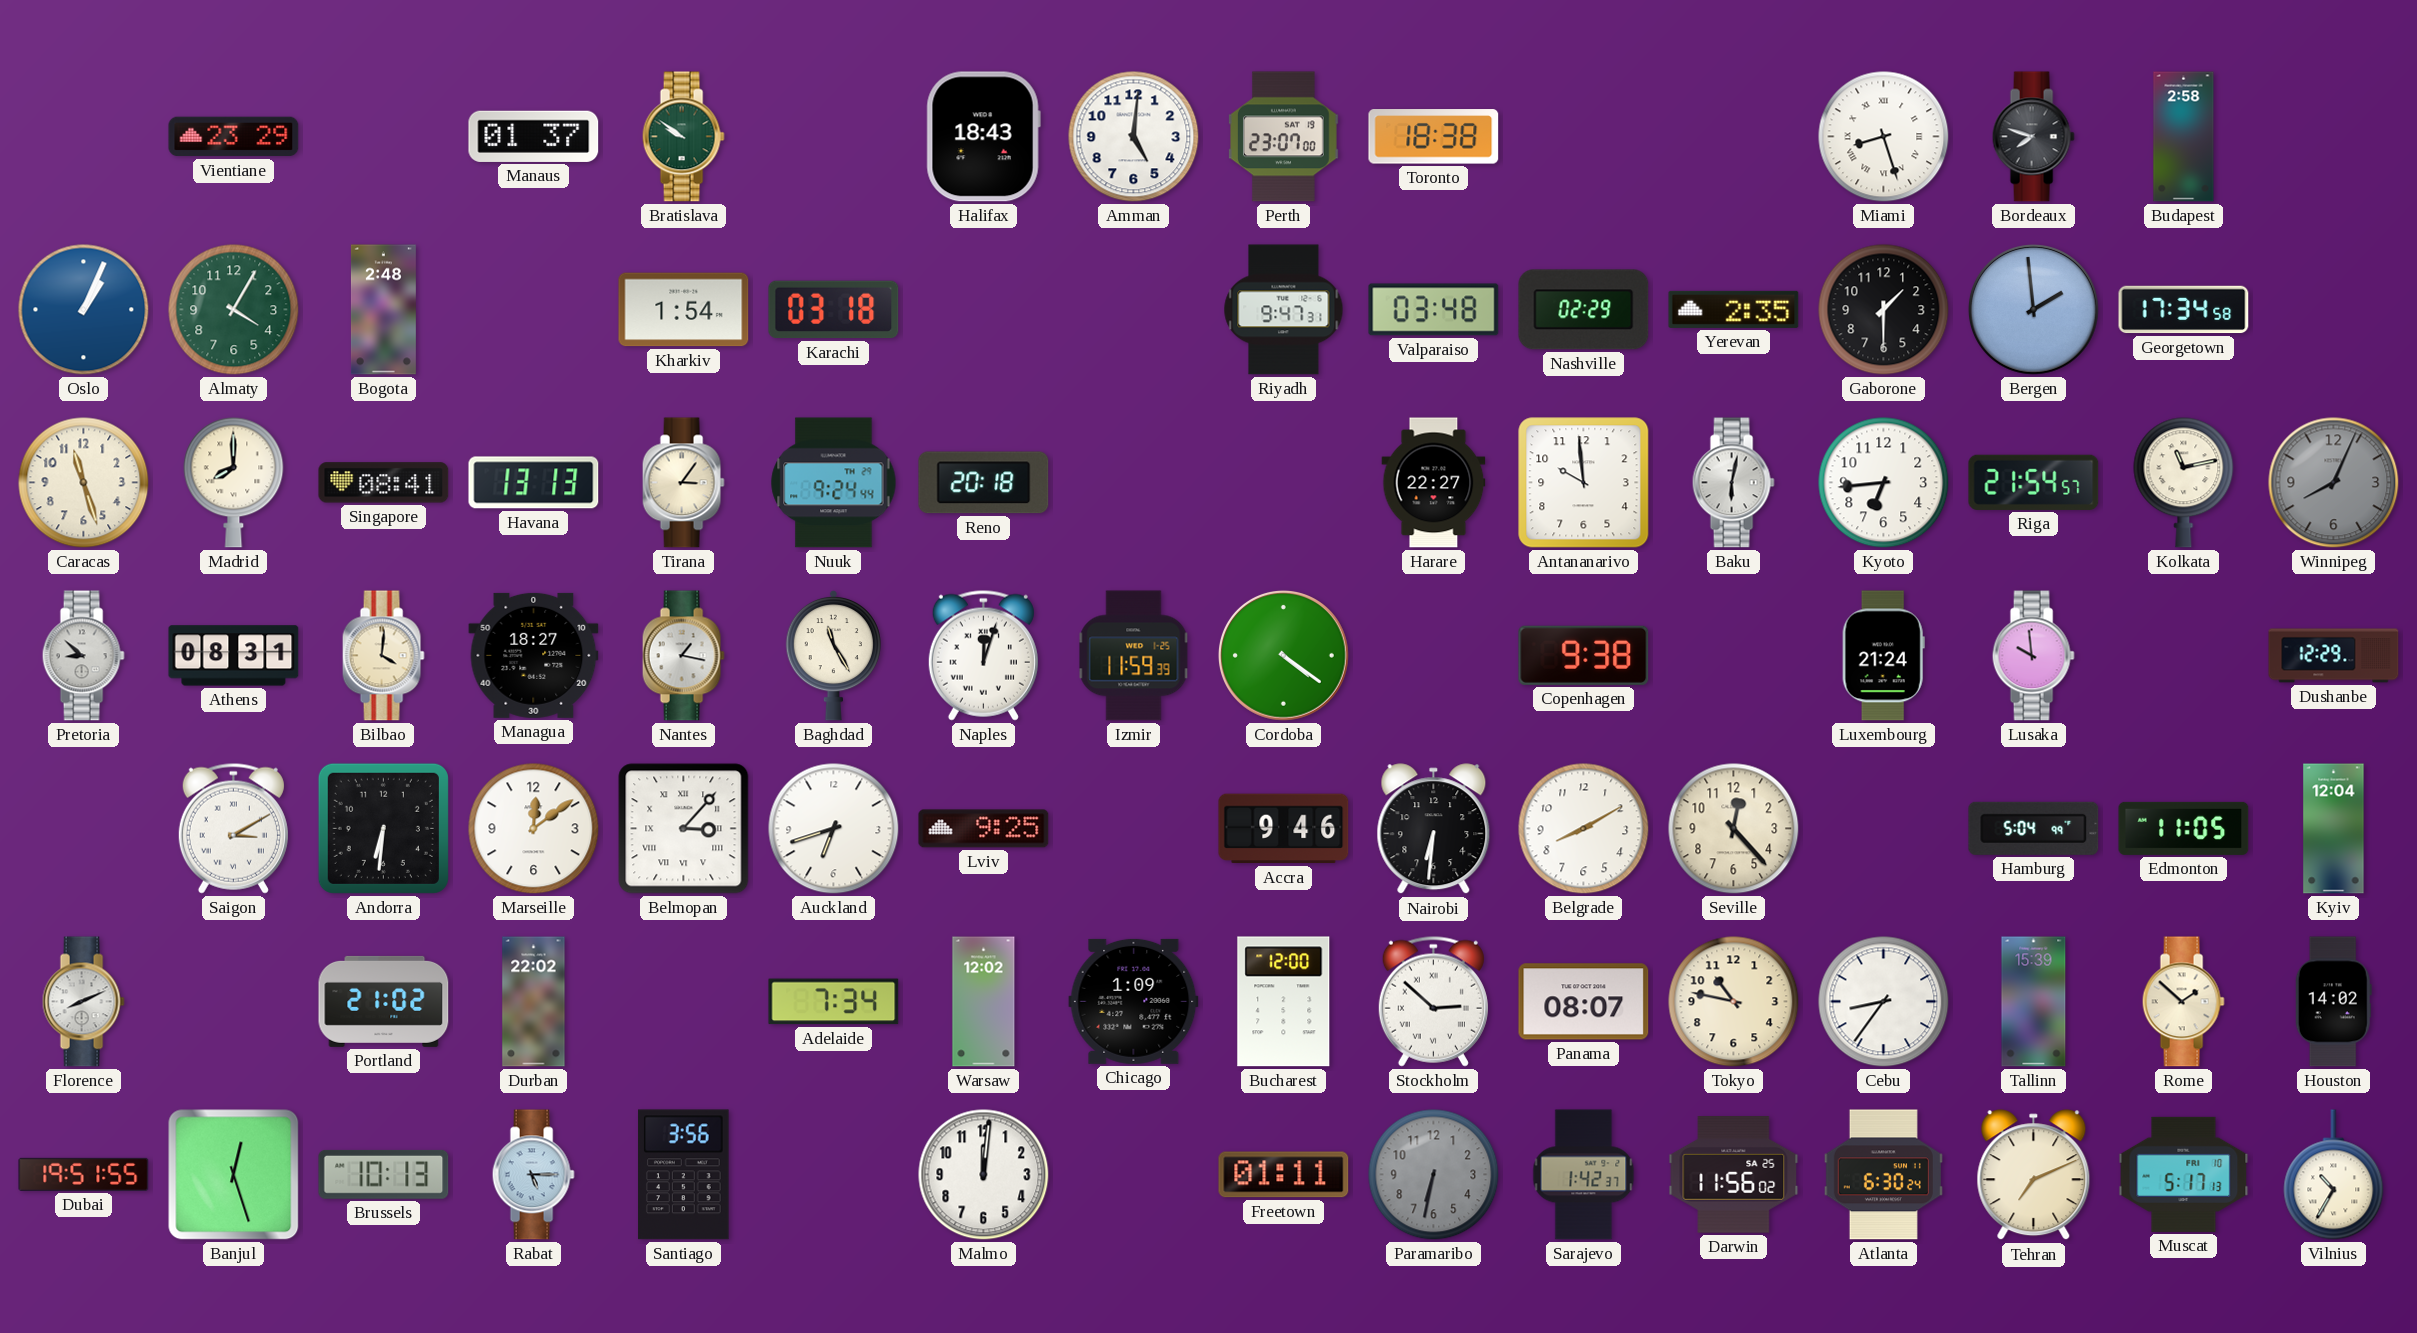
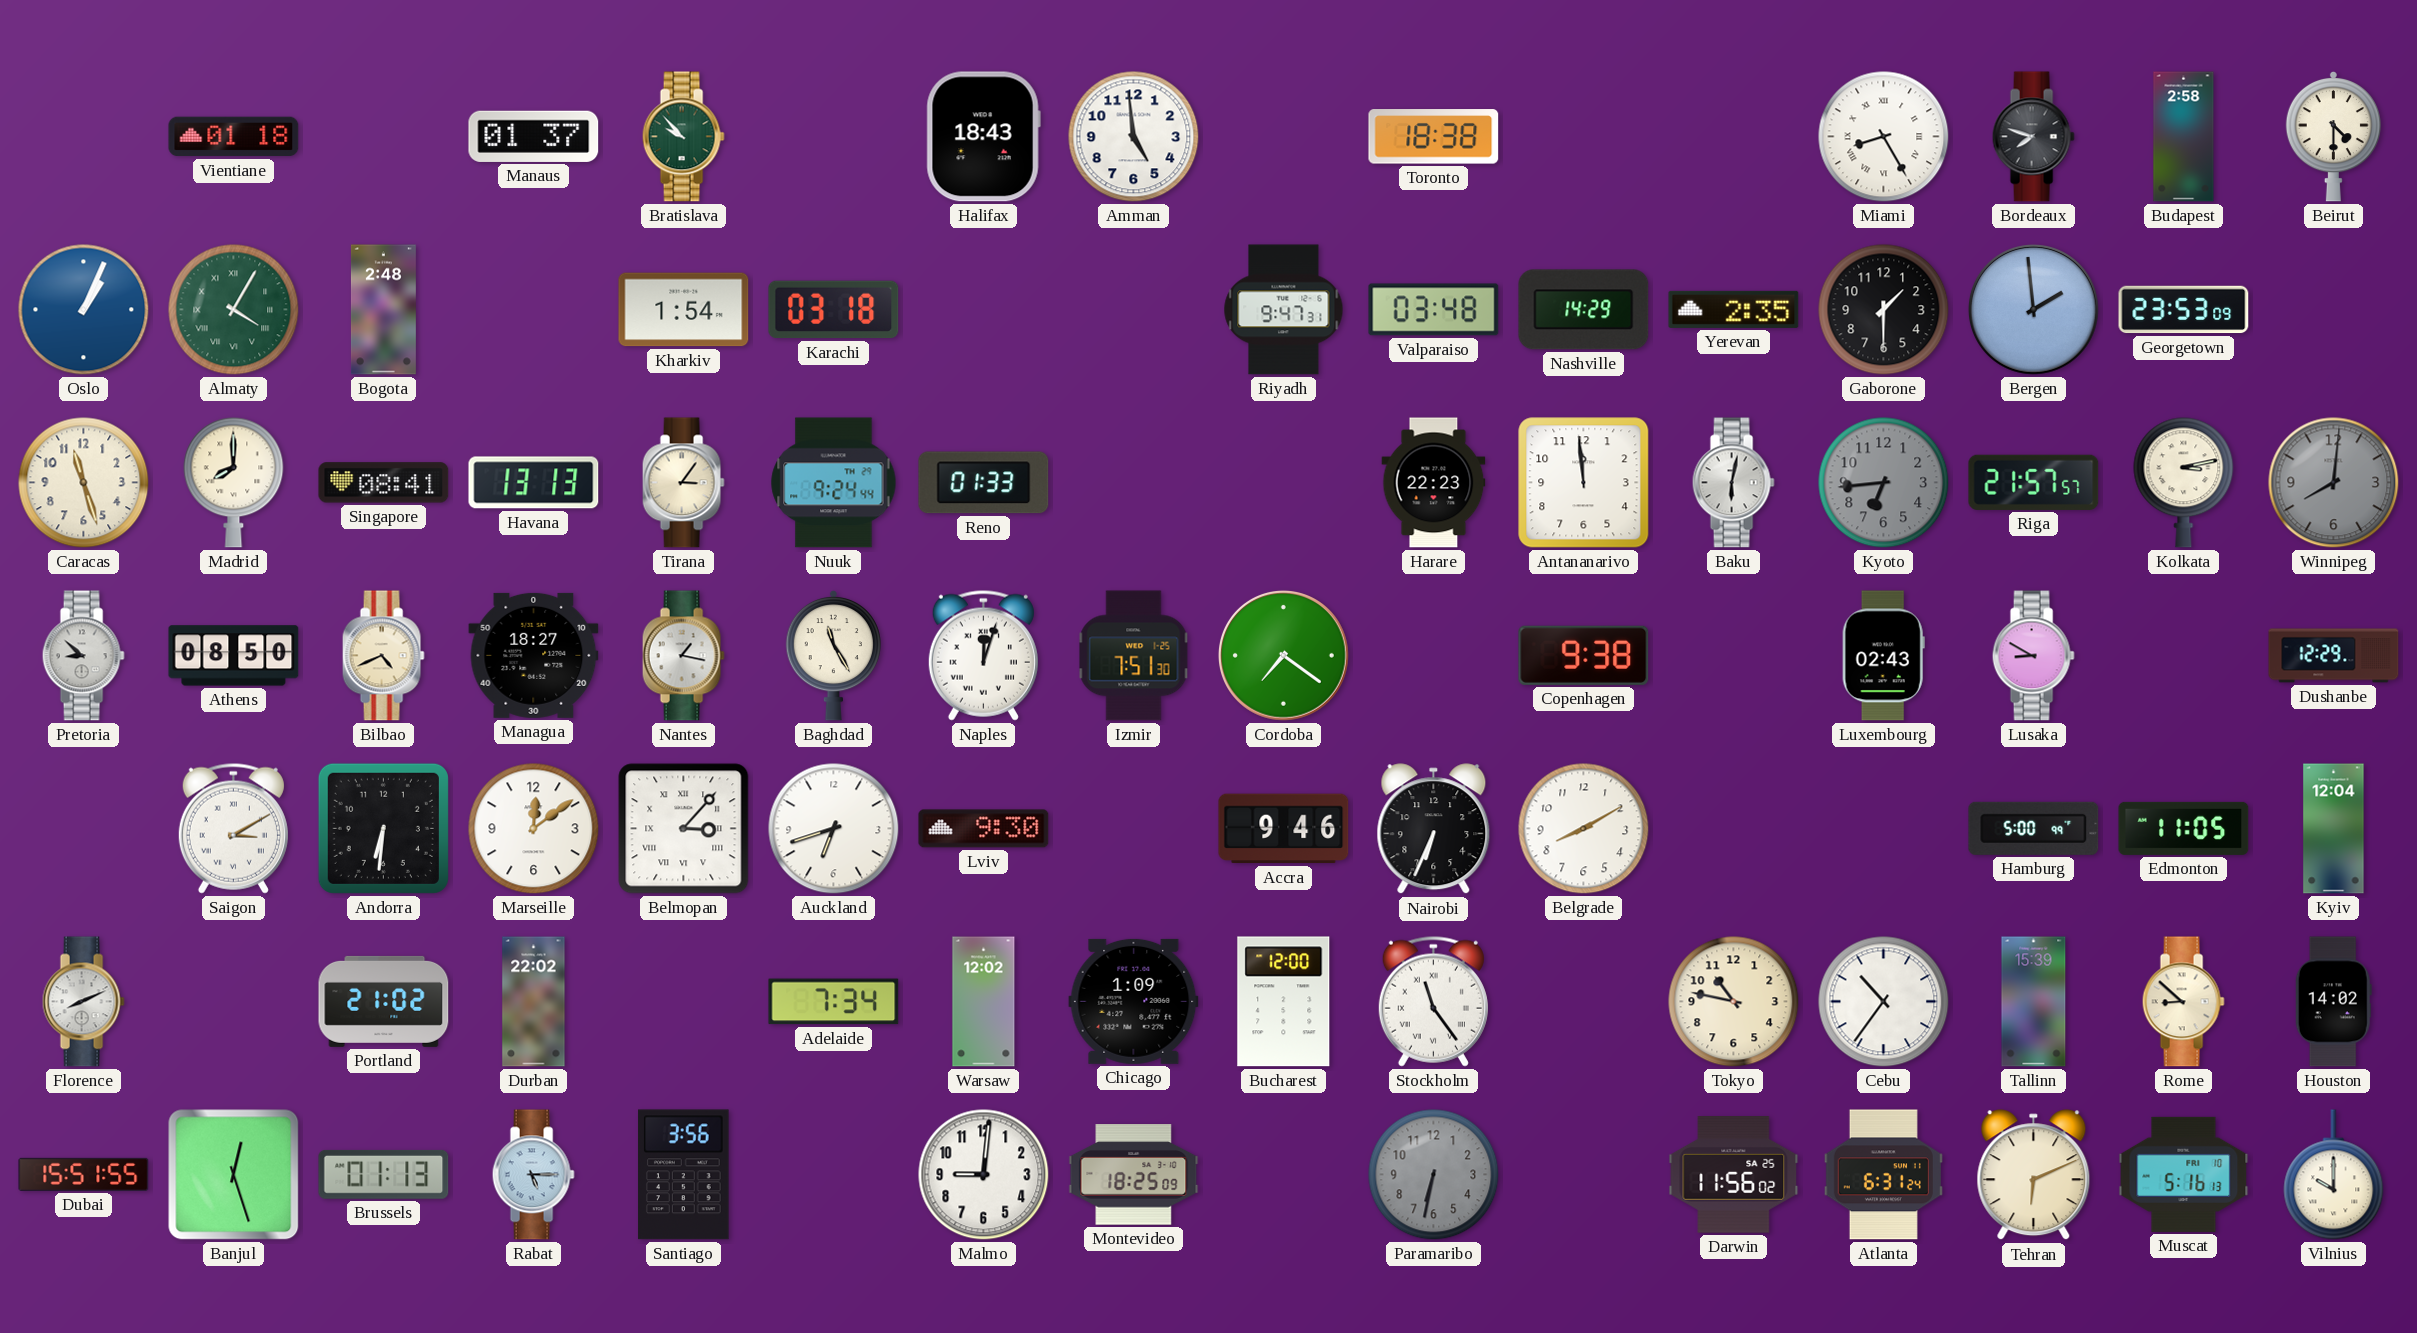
Vientiane: 23:29 -> 01:18 (234, 137)
Bratislava: 9:51 -> 9:53 (683, 137)
Amman: 5:01 -> 4:59 (1134, 137)
Perth: 23:07 -> none (1284, 137)
Miami: 8:27 -> 8:25 (1884, 137)
Beirut: none -> 4:30 (2333, 136)
Almaty numerals: Arabic -> Roman (234, 310)
Nashville: 02:29 -> 14:29 (1584, 310)
Georgetown: 17:34 -> 23:53 (2184, 310)
Reno: 20:18 -> 01:33 (984, 483)
Harare: 22:27 -> 22:23 (1434, 483)
Antananarivo: 9:59 -> 11:59 (1584, 483)
Kyoto dial: white -> grey (1884, 483)
Riga: 21:54 -> 21:57 (2034, 482)
Kolkata: 11:13 -> 3:13 (2184, 483)
Winnipeg: 8:04 -> 8:01 (2334, 483)
Athens: 08:31 -> 08:50 (234, 656)
Bilbao: 4:01 -> 4:41 (383, 656)
Izmir: 11:59 -> 7:51 (1134, 656)
Cordoba: 4:21 -> 7:21 (1283, 655)
Luxembourg: 21:24 -> 02:43 (1883, 656)
Lusaka: 9:59 -> 8:50 (2033, 656)
Lviv: 9:25 -> 9:30 (984, 829)
Nairobi: 6:31 -> 6:34 (1434, 829)
Seville: 12:23 -> none (1734, 829)
Hamburg: 5:04 -> 5:00 (2034, 828)
Stockholm: 2:52 -> 11:24 (1433, 1001)
Panama: 08:07 -> none (1584, 1002)
Cebu: 8:36 -> 10:36 (1884, 1002)
Rome: 1:52 -> 8:52 (2183, 1002)
Dubai: 19:51 -> 15:51 (84, 1174)
Brussels: 10:13 -> 01:13 (384, 1174)
Malmo: 12:01 -> 9:01 (984, 1175)
Montevideo: none -> 18:25 (1134, 1175)
Freetown: 01:11 -> none (1284, 1175)
Sarajevo: 1:42 -> none (1584, 1175)
Atlanta: 6:30 -> 6:31 (1883, 1175)
Tehran: 7:11 -> 6:11 (2034, 1175)
Muscat: 5:17 -> 5:16 (2184, 1174)
Vilnius: 10:35 -> 10:00 (2334, 1175)
